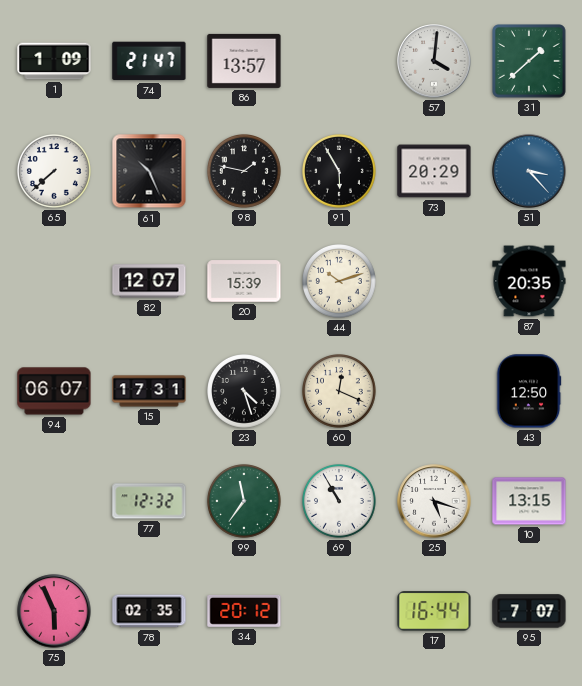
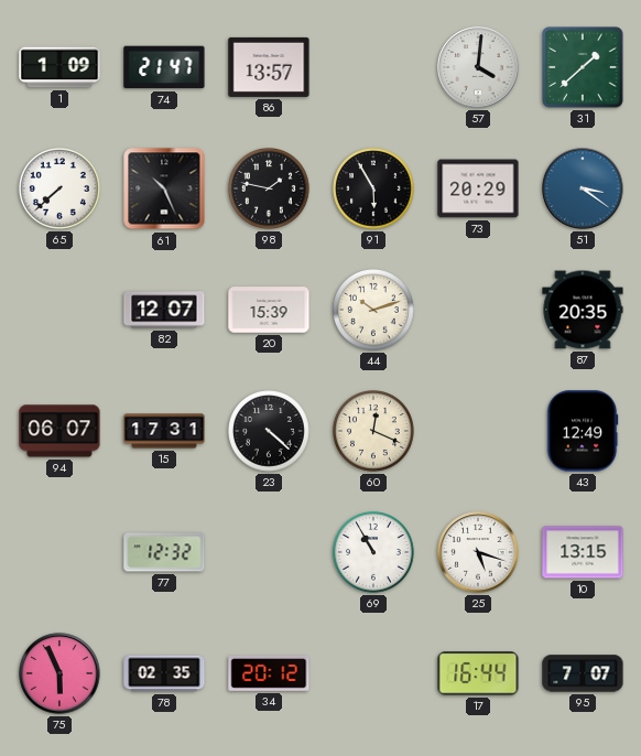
51: 3:23 -> 3:21 (583, 188)
23: 4:27 -> 4:22 (270, 432)
43: 12:50 -> 12:49 (583, 431)
99: 11:36 -> none (245, 502)
